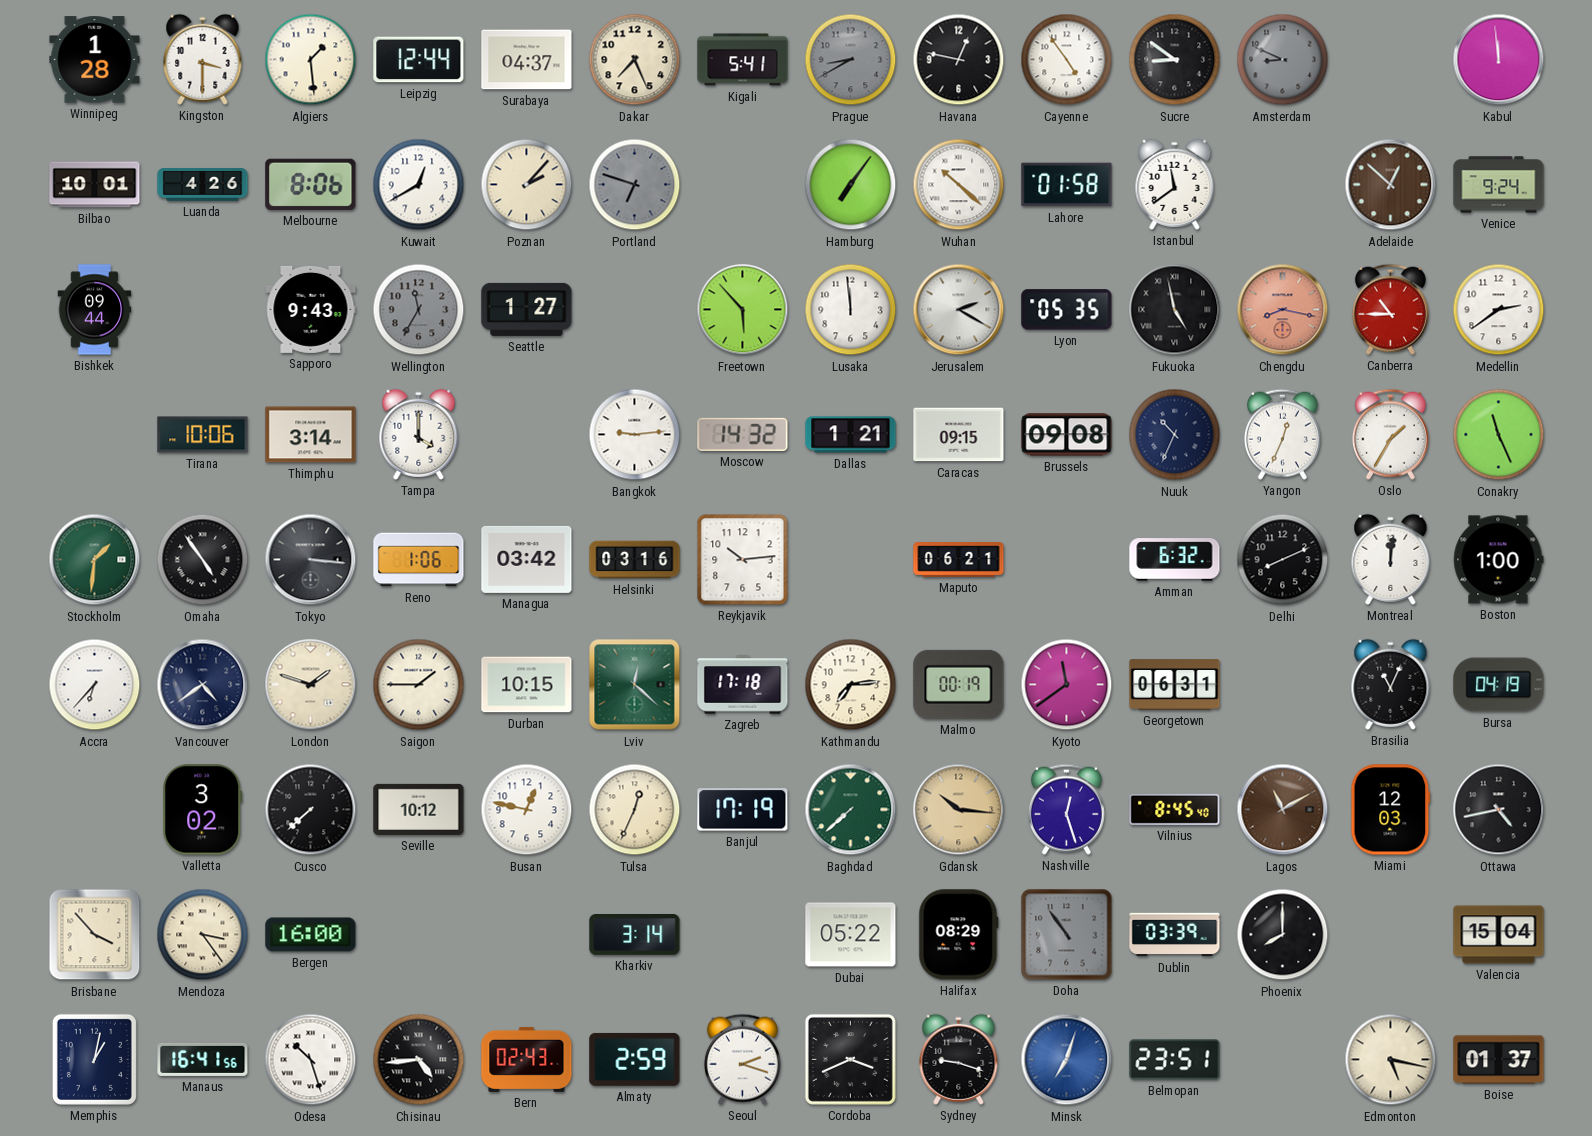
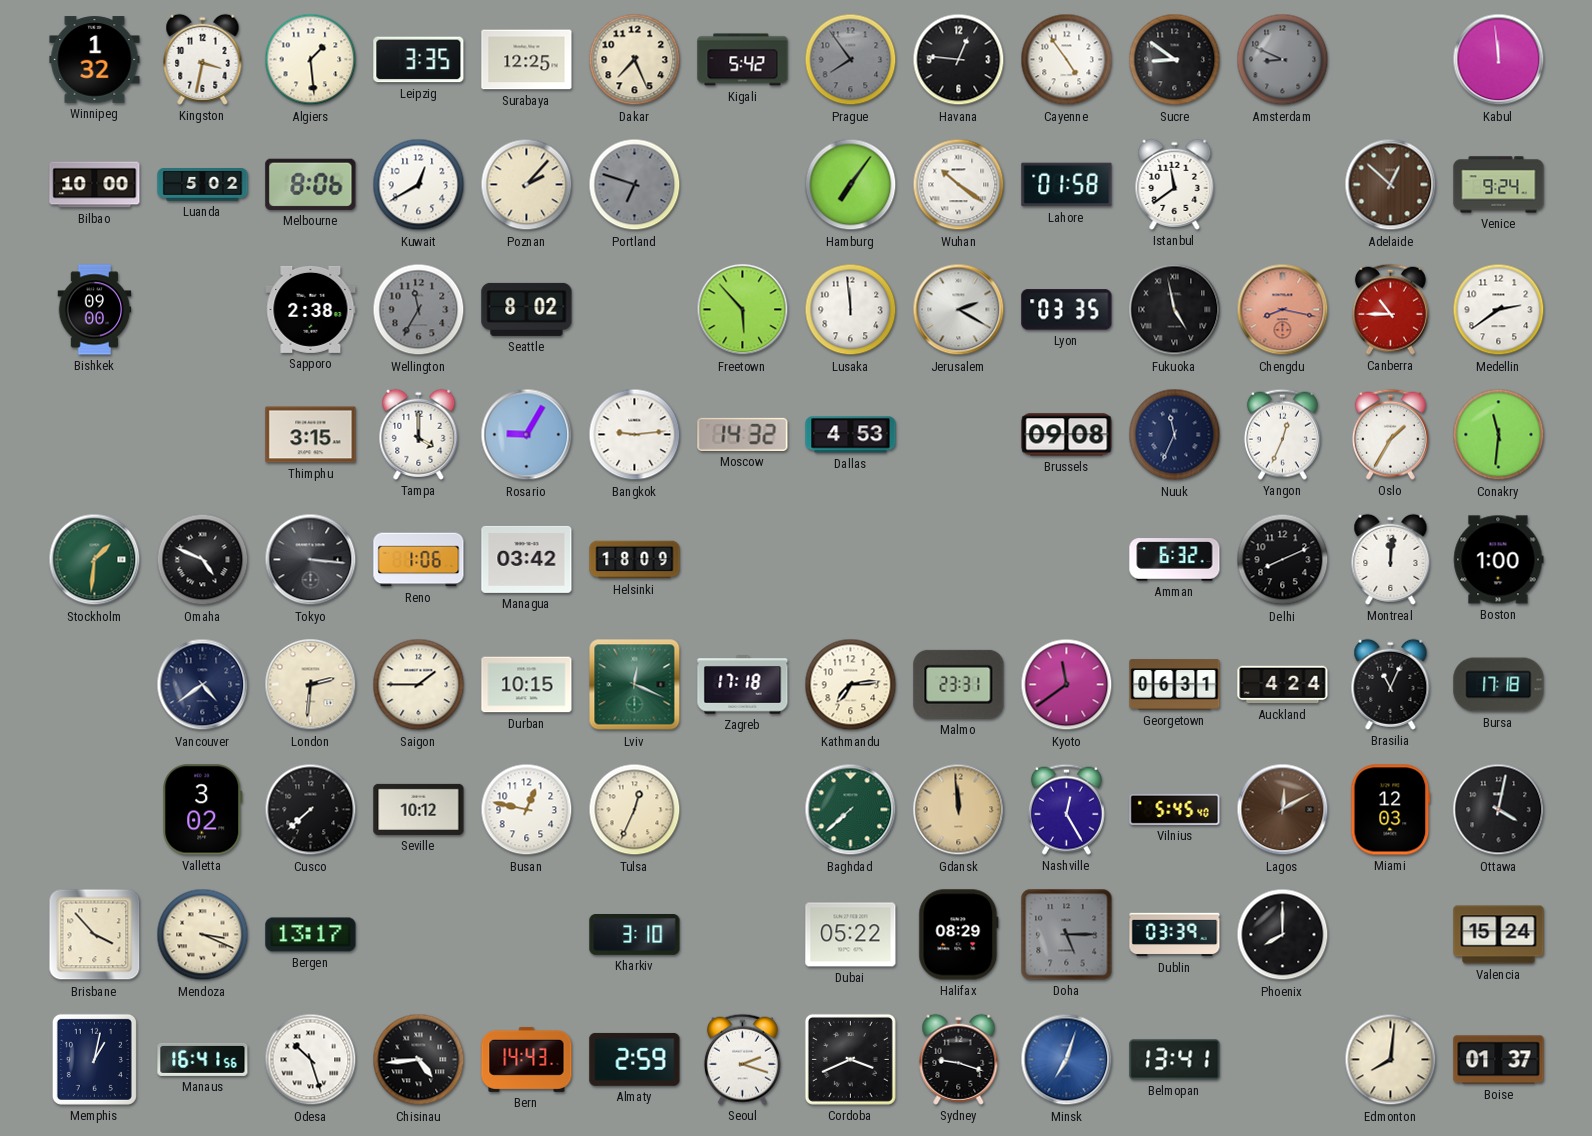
Winnipeg: 1:28 -> 1:32 (95, 60)
Kingston: 3:30 -> 3:32 (203, 59)
Leipzig: 12:44 -> 3:35 (419, 60)
Surabaya: 04:37 -> 12:25 (527, 60)
Kigali: 5:41 -> 5:42 (743, 60)
Prague: 8:40 -> 7:54 (851, 60)
Havana: 12:47 -> 12:46 (959, 60)
Bilbao: 10:01 -> 10:00 (95, 185)
Luanda: 4:26 -> 5:02 (203, 185)
Wuhan: 10:22 -> 10:21 (959, 185)
Bishkek: 09:44 -> 09:00 (95, 310)
Sapporo: 9:43 -> 2:38 (311, 309)
Seattle: 1:27 -> 8:02 (527, 309)
Lyon: 05:35 -> 03:35 (1067, 310)
Tirana: 10:06 -> none (203, 435)
Thimphu: 3:14 -> 3:15 (311, 435)
Rosario: none -> 9:05 (527, 435)
Dallas: 1:21 -> 4:53 (851, 435)
Caracas: 09:15 -> none (959, 435)
Nuuk: 10:34 -> 11:34 (1175, 435)
Conakry: 11:26 -> 11:31 (1499, 435)
Omaha: 4:54 -> 4:49 (203, 560)
Helsinki: 03:16 -> 18:09 (635, 560)
Reykjavik: 10:14 -> none (743, 560)
Maputo: 06:21 -> none (959, 560)
Accra: 6:37 -> none (95, 685)
London: 1:48 -> 2:31 (311, 685)
Lviv: 12:22 -> 12:19 (635, 685)
Malmo: 00:19 -> 23:31 (959, 684)
Auckland: none -> 4:24 (1283, 685)
Bursa: 04:19 -> 17:18 (1499, 685)
Banjul: 17:19 -> none (743, 810)
Gdansk: 10:16 -> 11:59 (959, 810)
Nashville: 12:27 -> 12:25 (1066, 809)
Vilnius: 8:45 -> 5:45 (1175, 809)
Lagos: 11:10 -> 12:10 (1283, 810)
Ottawa: 4:43 -> 4:02 (1499, 810)
Mendoza: 3:24 -> 3:19 (203, 935)
Bergen: 16:00 -> 13:17 (311, 935)
Kharkiv: 3:14 -> 3:10 (635, 935)
Doha: 10:54 -> 5:15 (1067, 935)
Valencia: 15:04 -> 15:24 (1499, 935)
Bern: 02:43 -> 14:43 (527, 1059)
Belmopan: 23:51 -> 13:41 (1175, 1060)
Edmonton: 5:17 -> 8:01 (1391, 1060)
